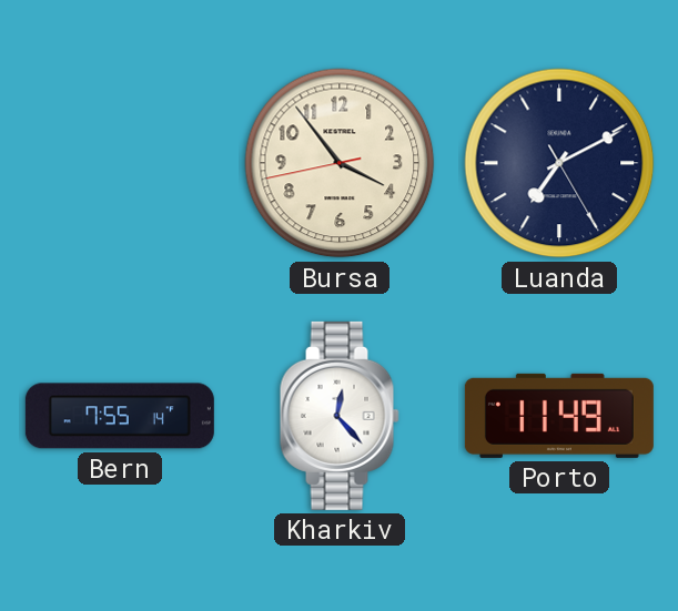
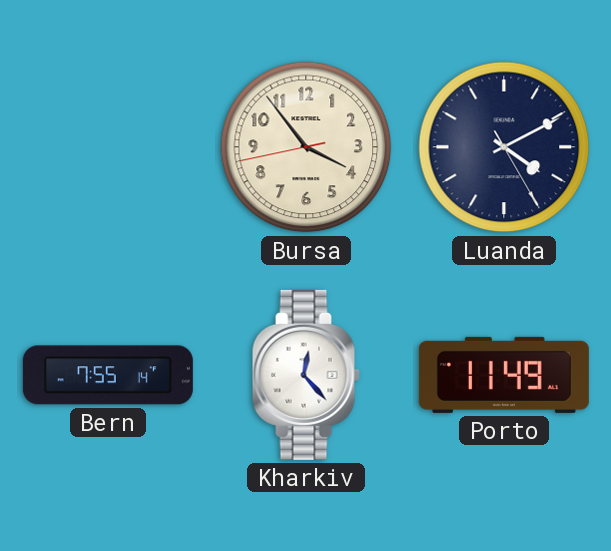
Luanda: 7:10 -> 4:10 (504, 147)
